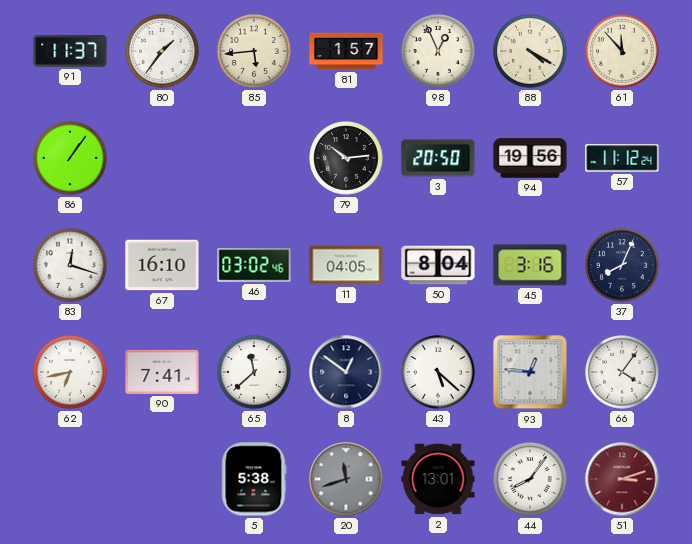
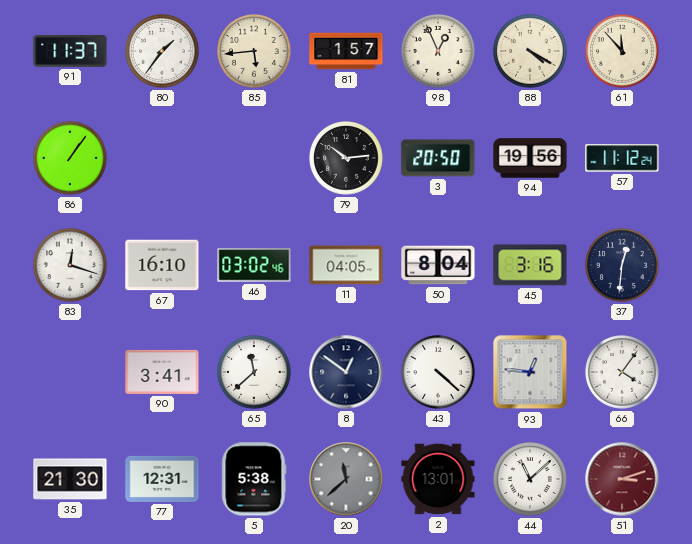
37: 8:04 -> 12:31 (623, 266)
62: 6:43 -> none (71, 373)
90: 7:41 -> 3:41 (162, 372)
43: 5:22 -> 4:22 (439, 373)
35: none -> 21:30 (70, 479)
77: none -> 12:31 (162, 479)
20: 11:42 -> 11:38 (346, 479)
44: 8:06 -> 11:08 (531, 480)
